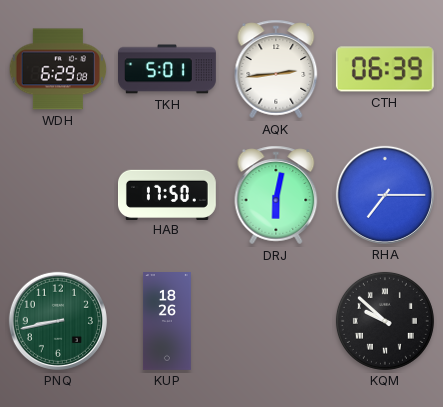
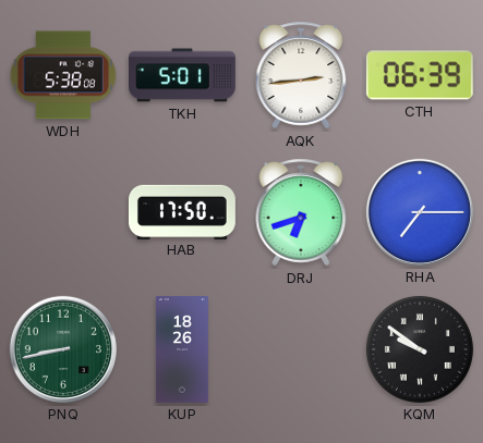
WDH: 6:29 -> 5:38 (63, 75)
DRJ: 6:02 -> 6:42 (301, 212)
KQM: 9:52 -> 9:51 (420, 349)
